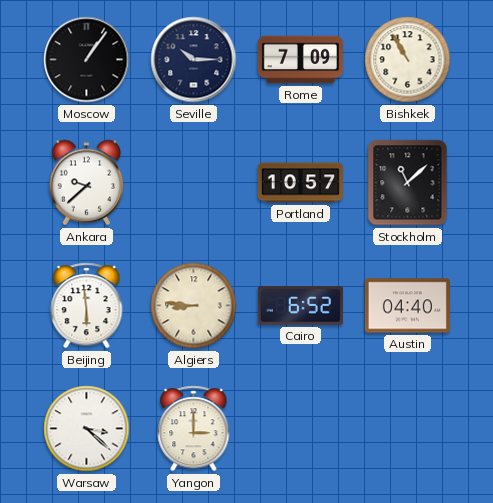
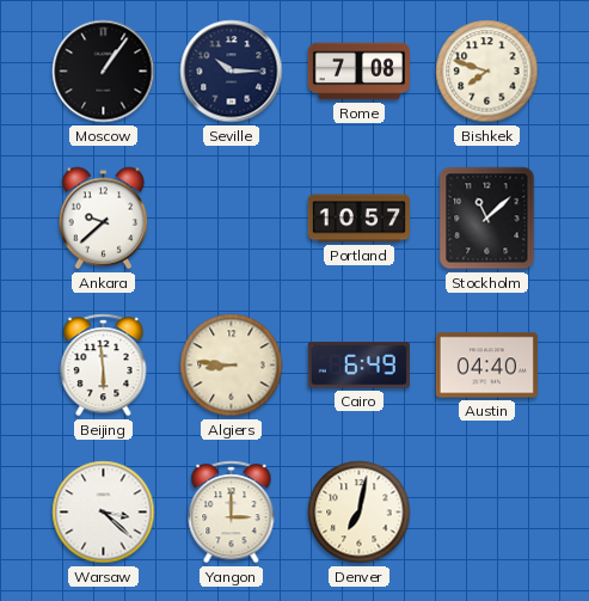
Rome: 7:09 -> 7:08 (358, 72)
Bishkek: 10:55 -> 7:48 (487, 72)
Cairo: 6:52 -> 6:49 (358, 366)
Denver: none -> 7:02 (360, 513)
